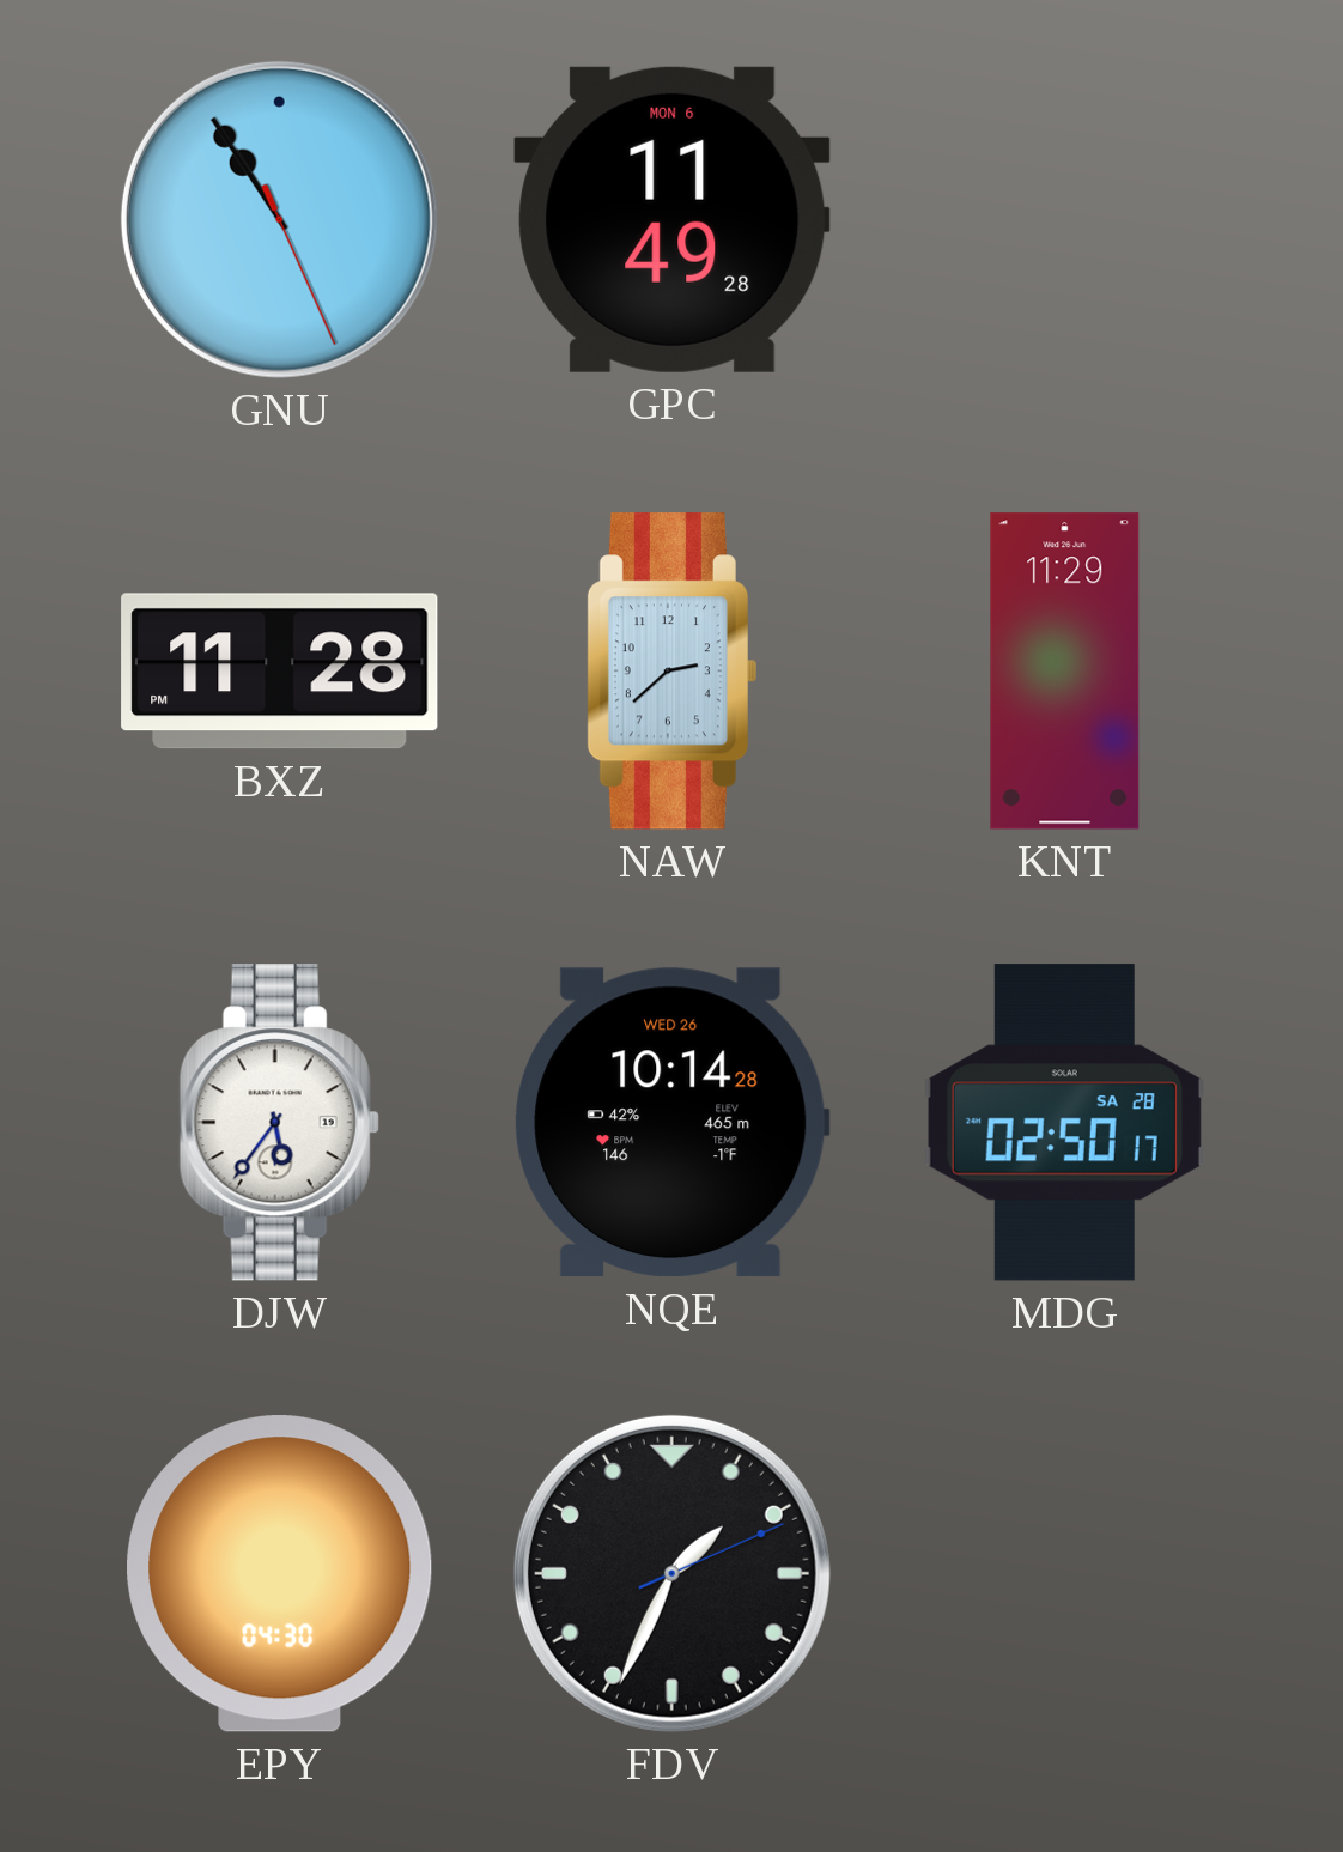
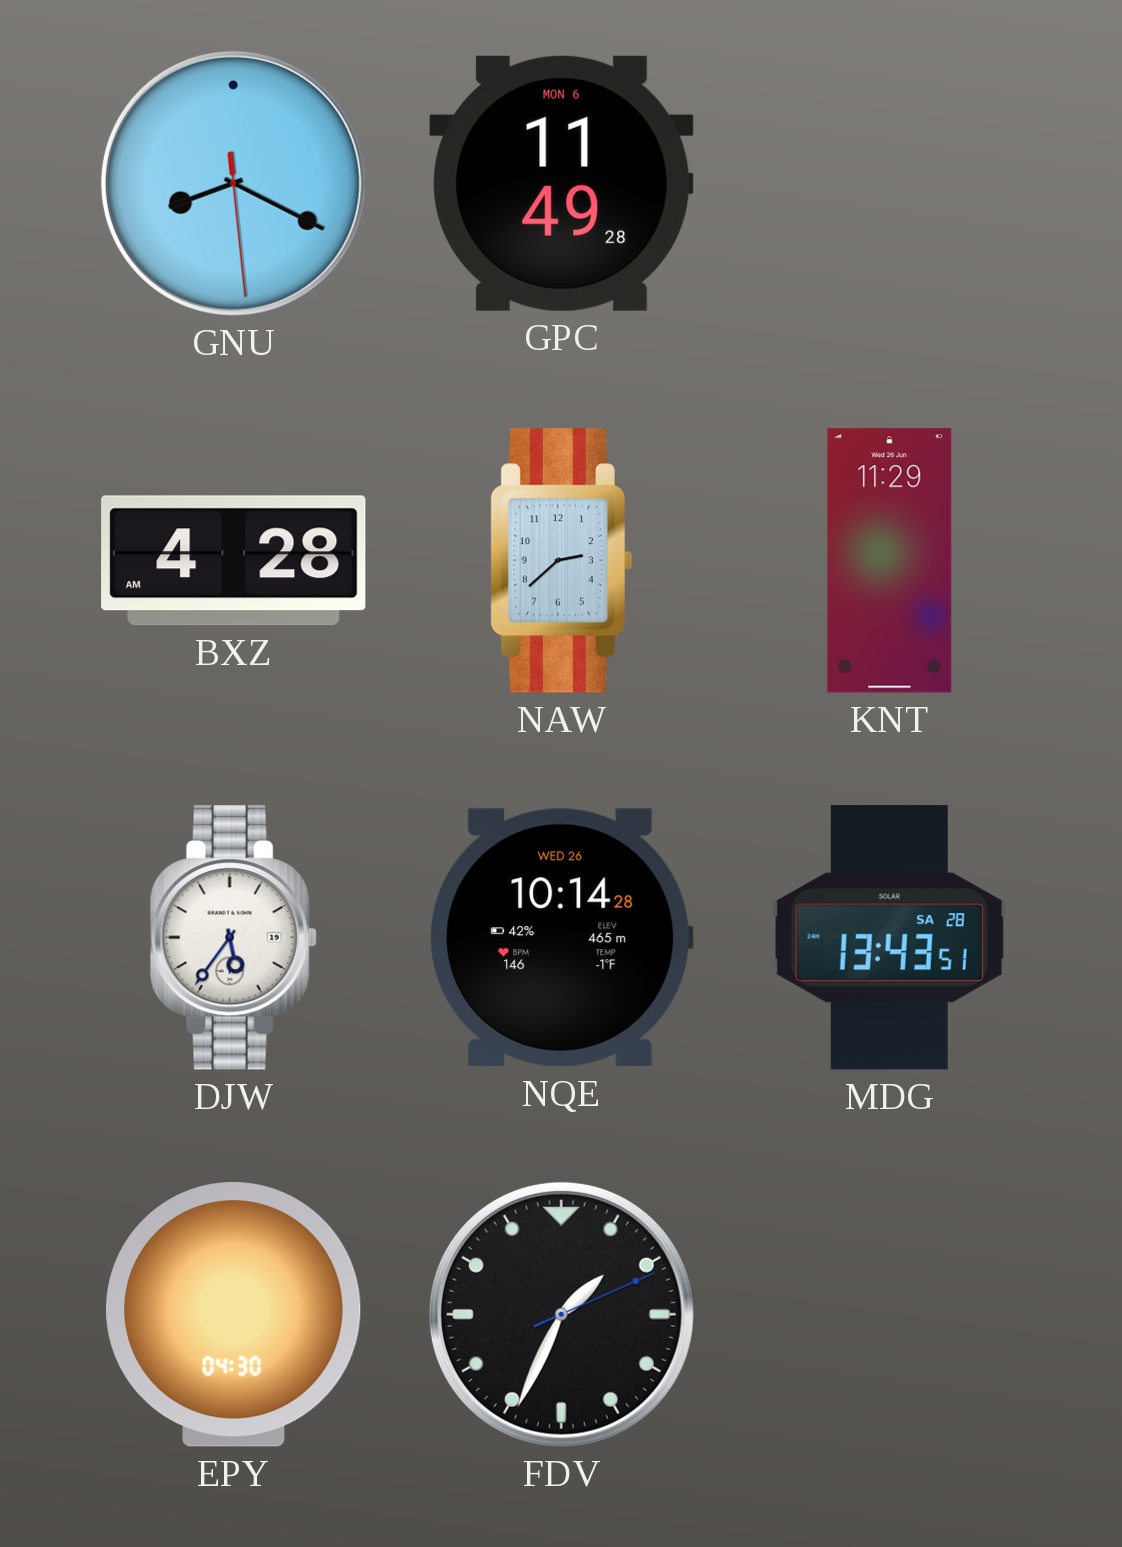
GNU: 10:54 -> 8:19 (233, 183)
BXZ: 11:28 -> 4:28 (234, 561)
MDG: 02:50 -> 13:43 (889, 938)
